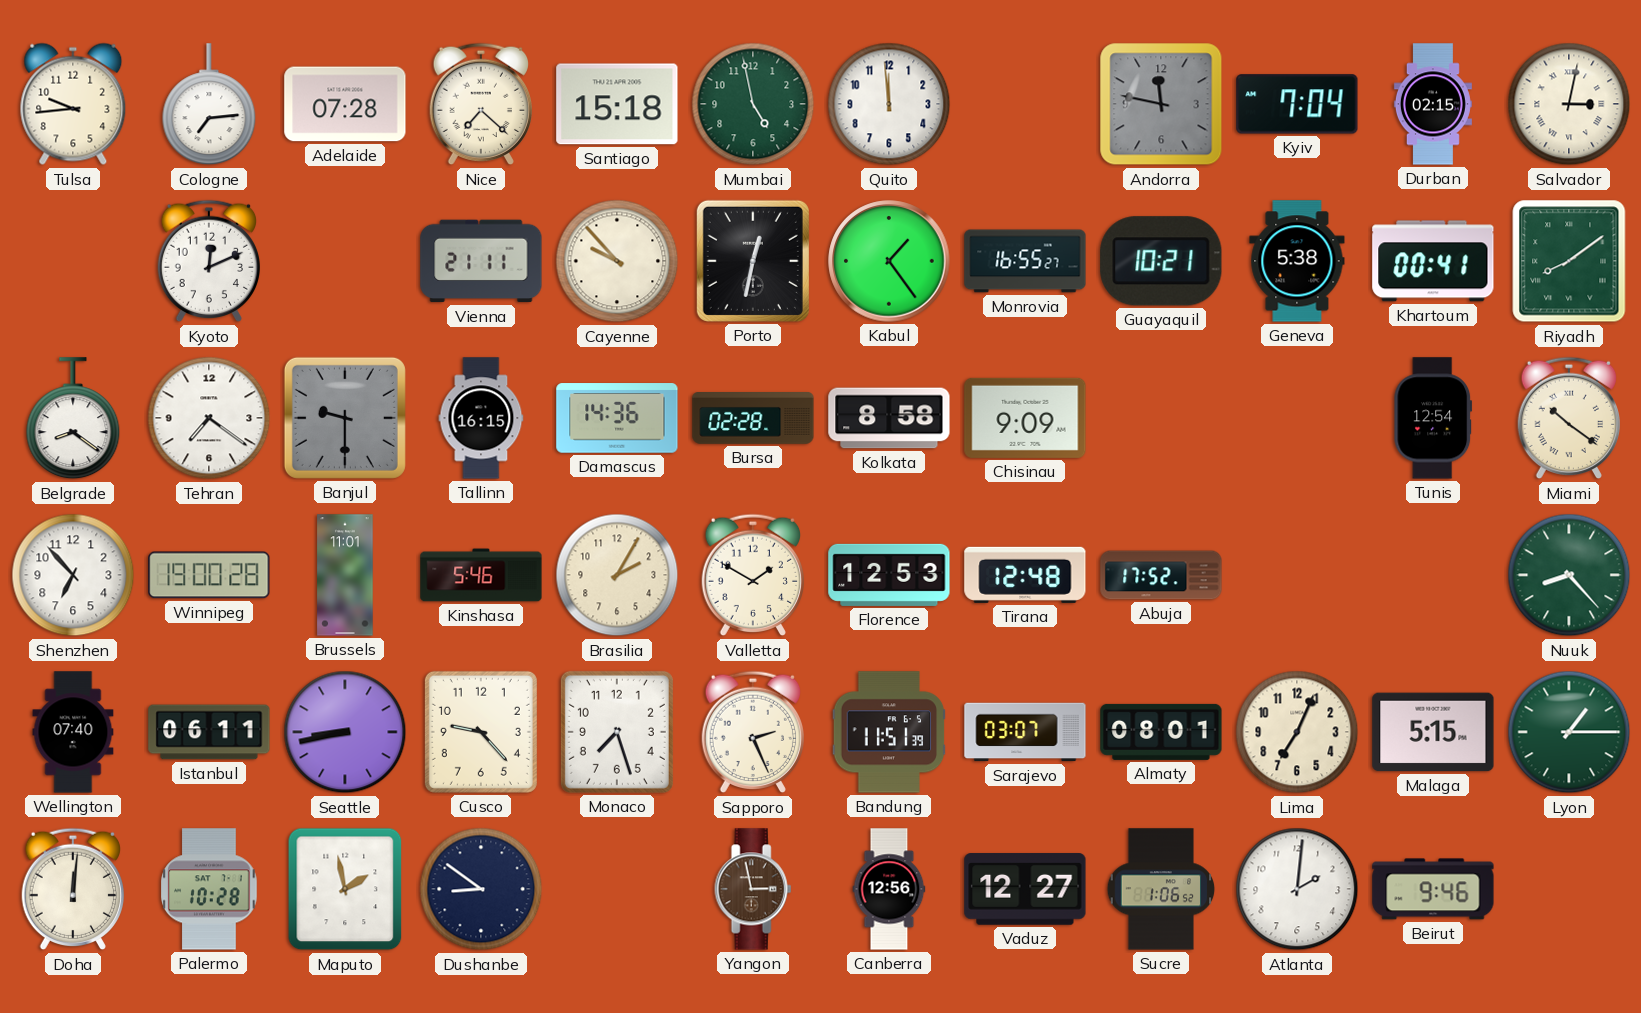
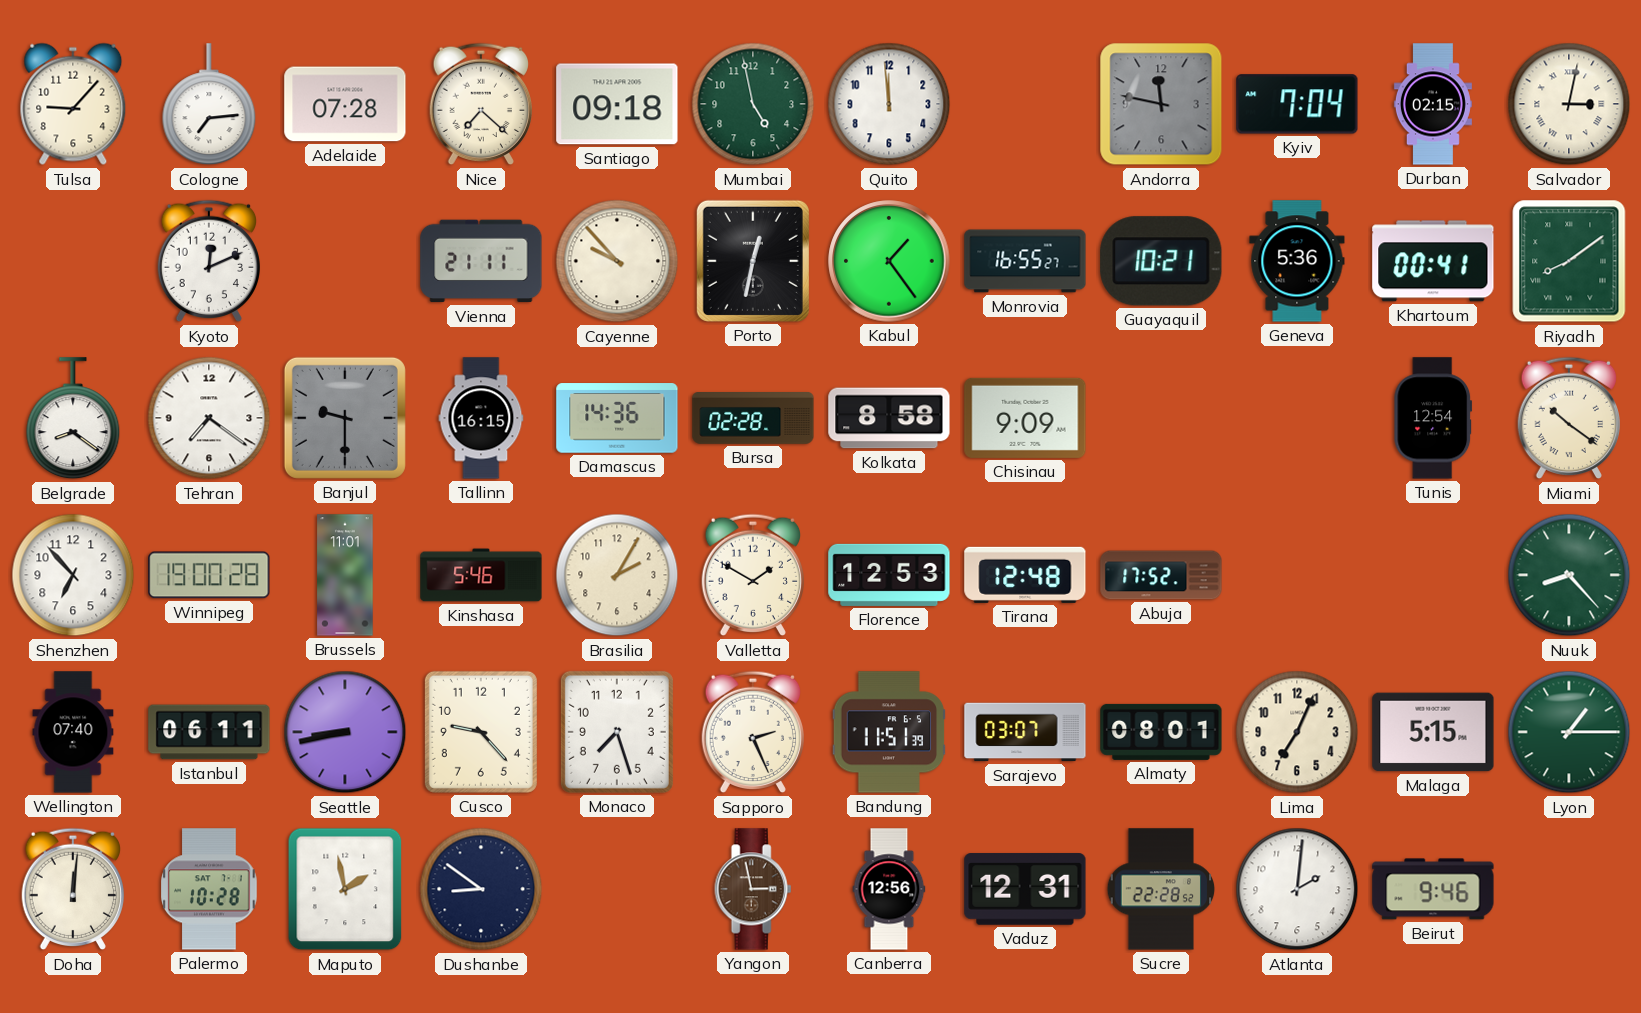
Tulsa: 9:44 -> 9:07 (73, 104)
Santiago: 15:18 -> 09:18 (617, 104)
Geneva: 5:38 -> 5:36 (1297, 261)
Vaduz: 12:27 -> 12:31 (1025, 889)
Sucre: 1:06 -> 22:28 (1161, 889)
